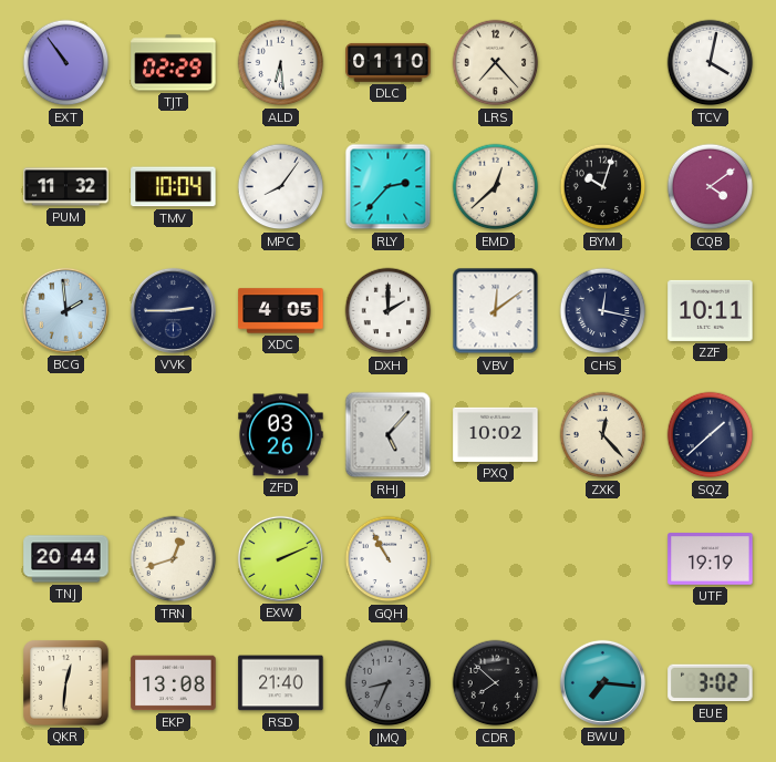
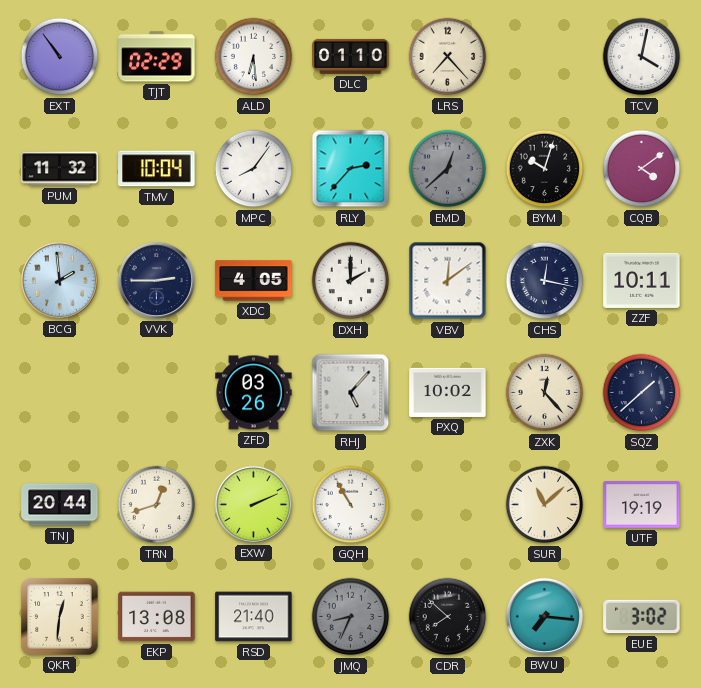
EMD dial: cream -> grey (448, 169)
SUR: none -> 11:08 (545, 505)
